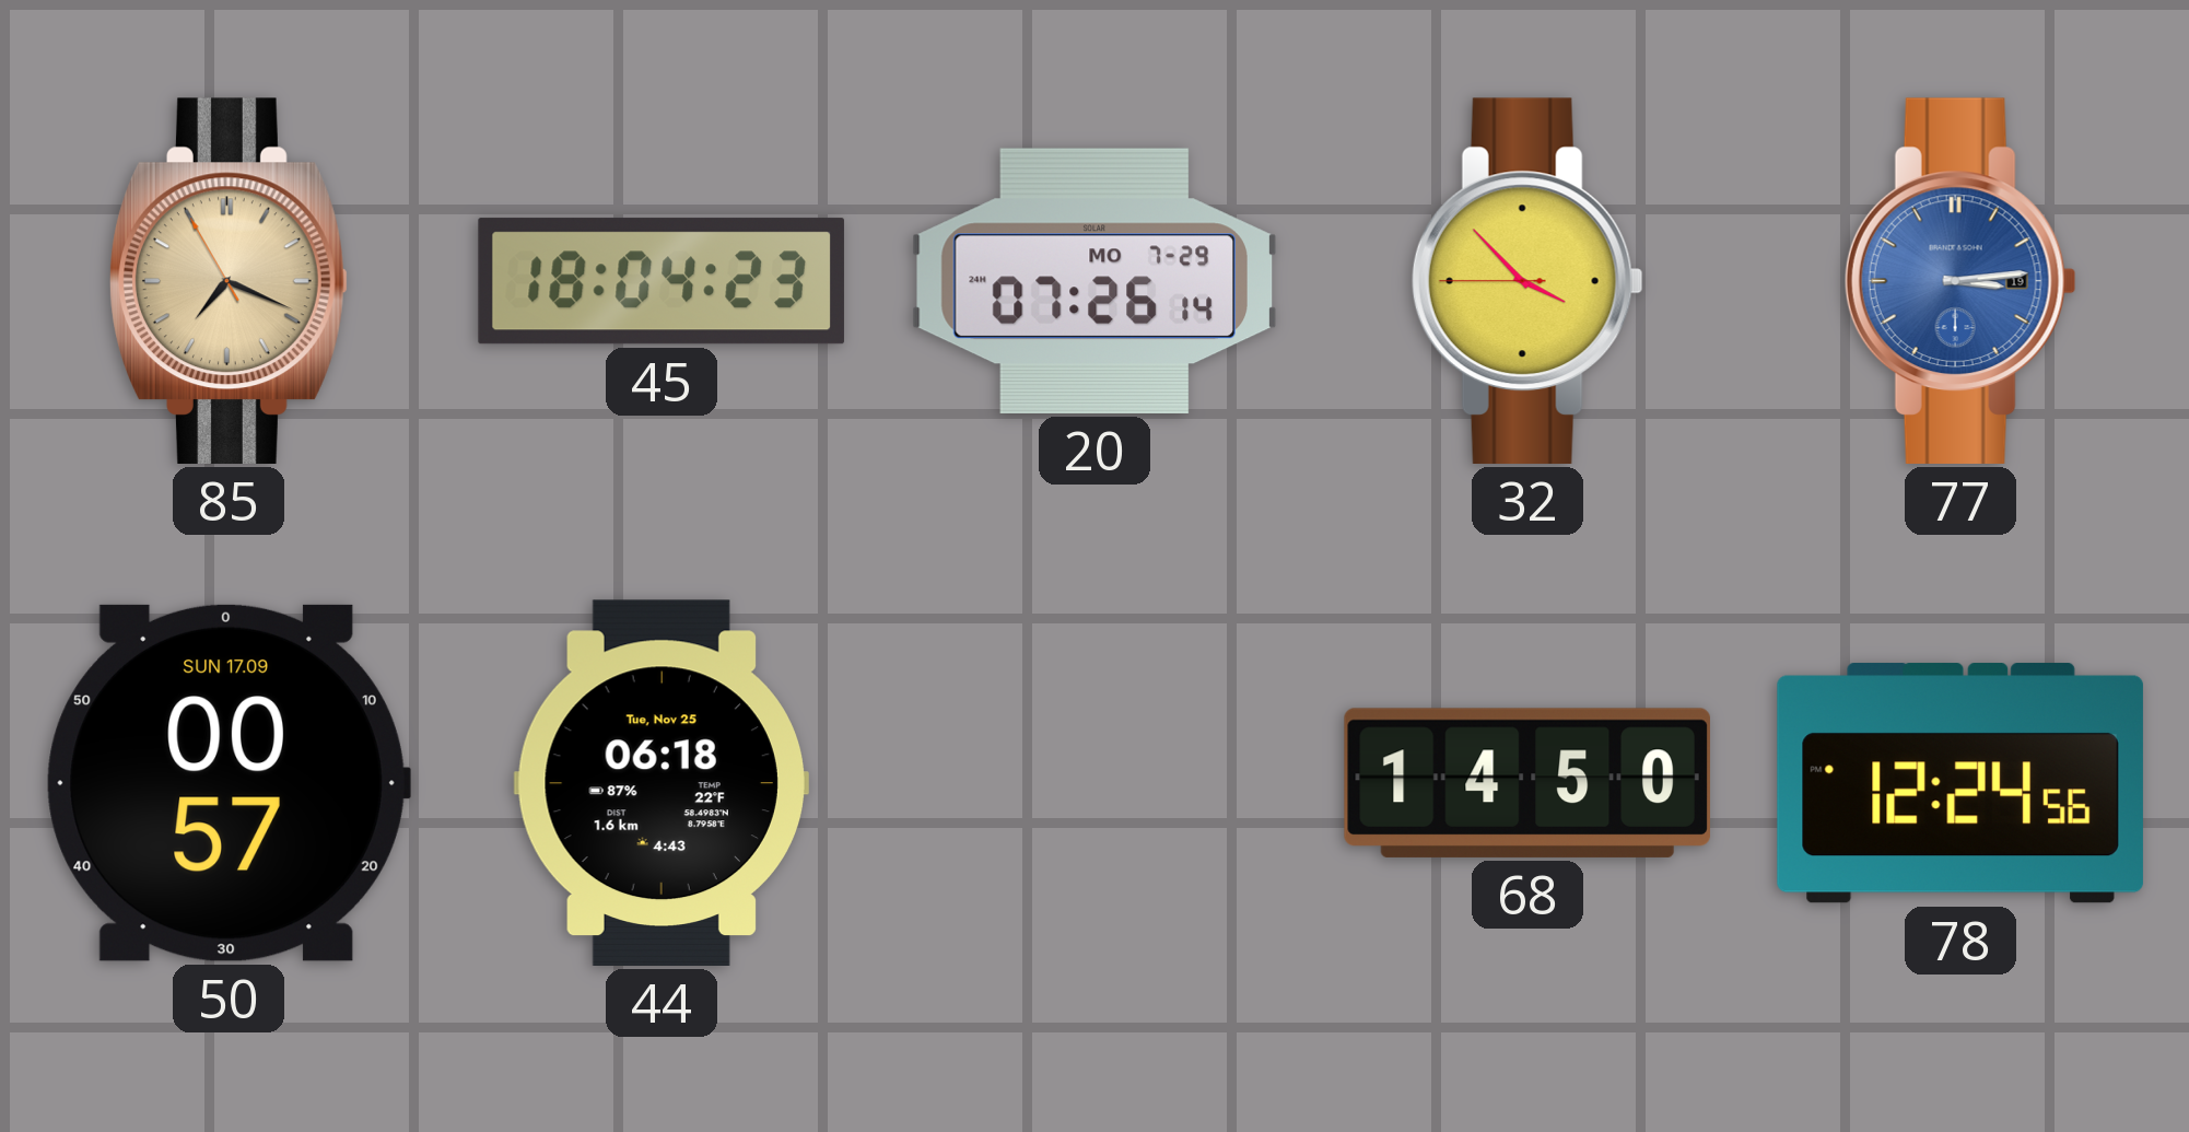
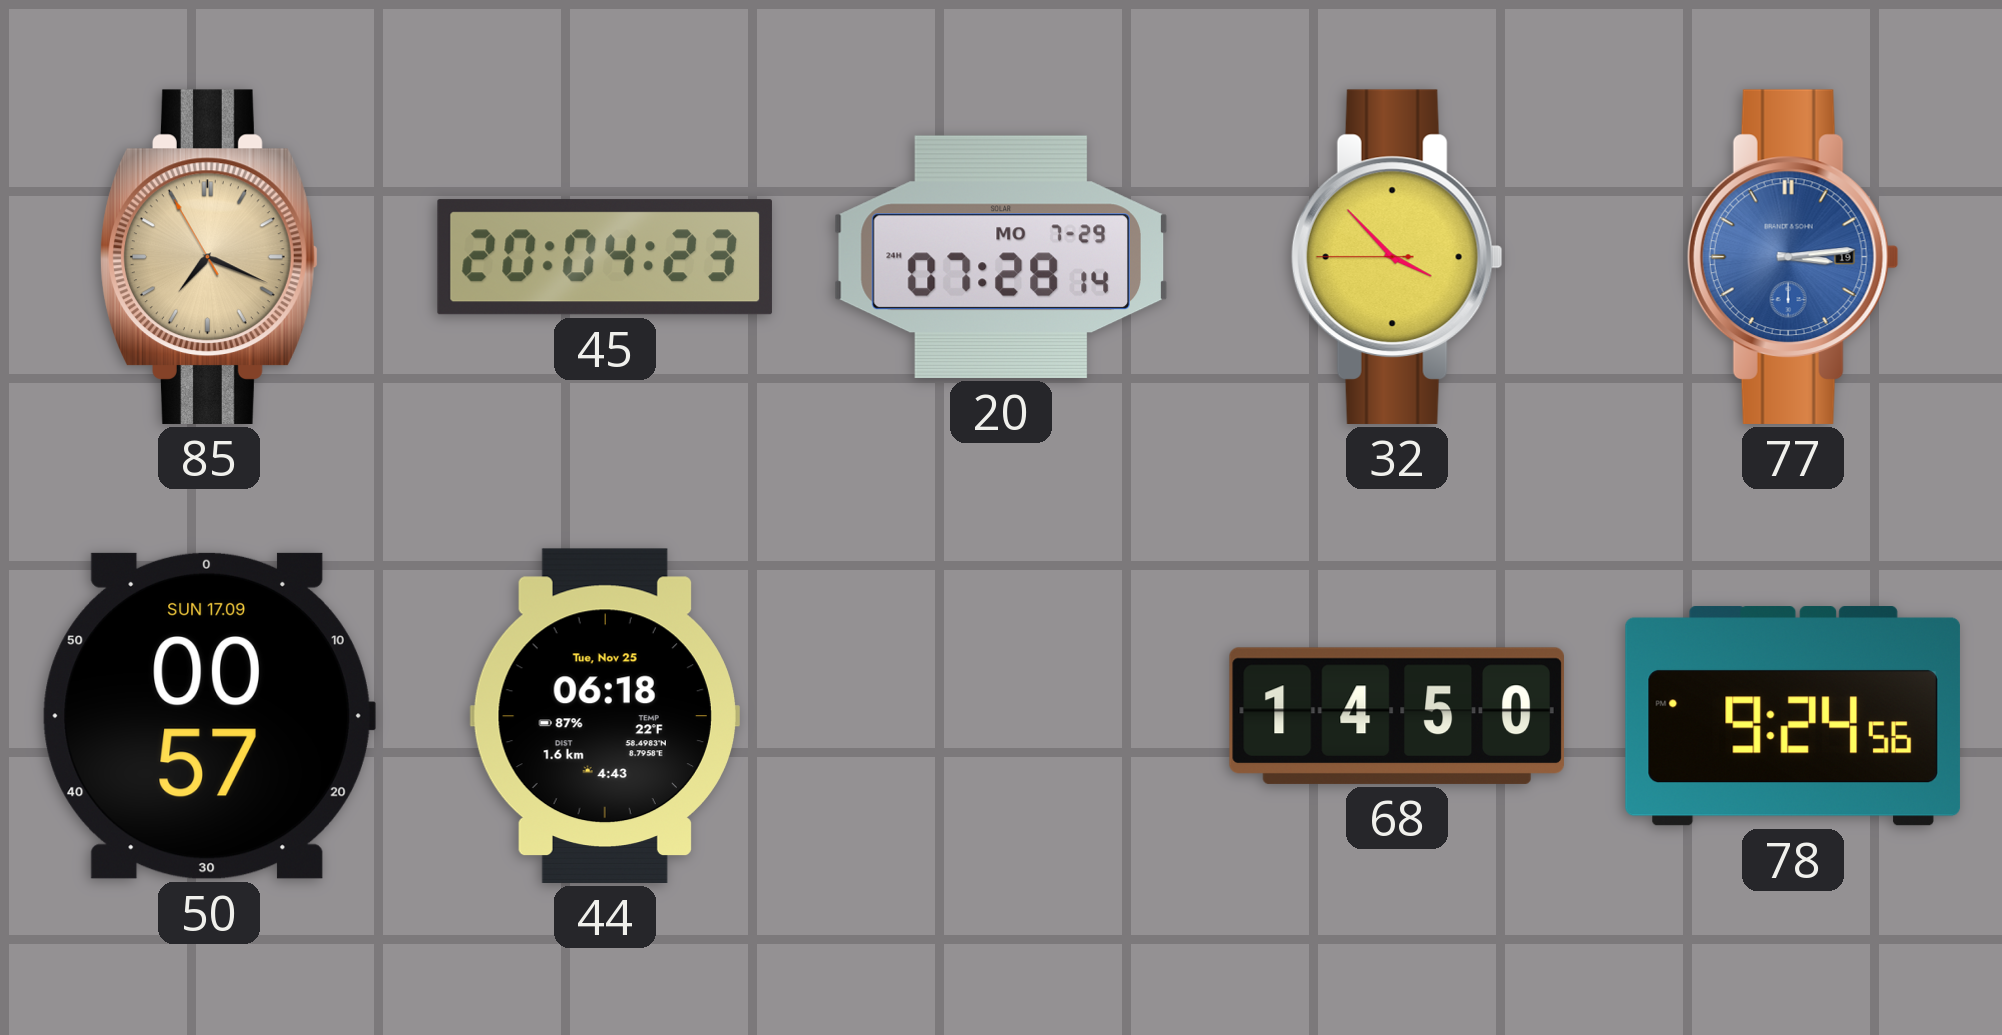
45: 18:04 -> 20:04 (605, 257)
20: 07:26 -> 07:28 (1001, 257)
78: 12:24 -> 9:24 (1793, 716)
